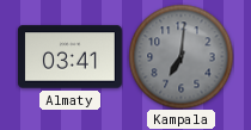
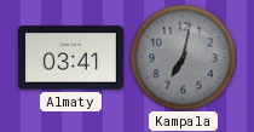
Kampala: 7:01 -> 7:02 (183, 57)
